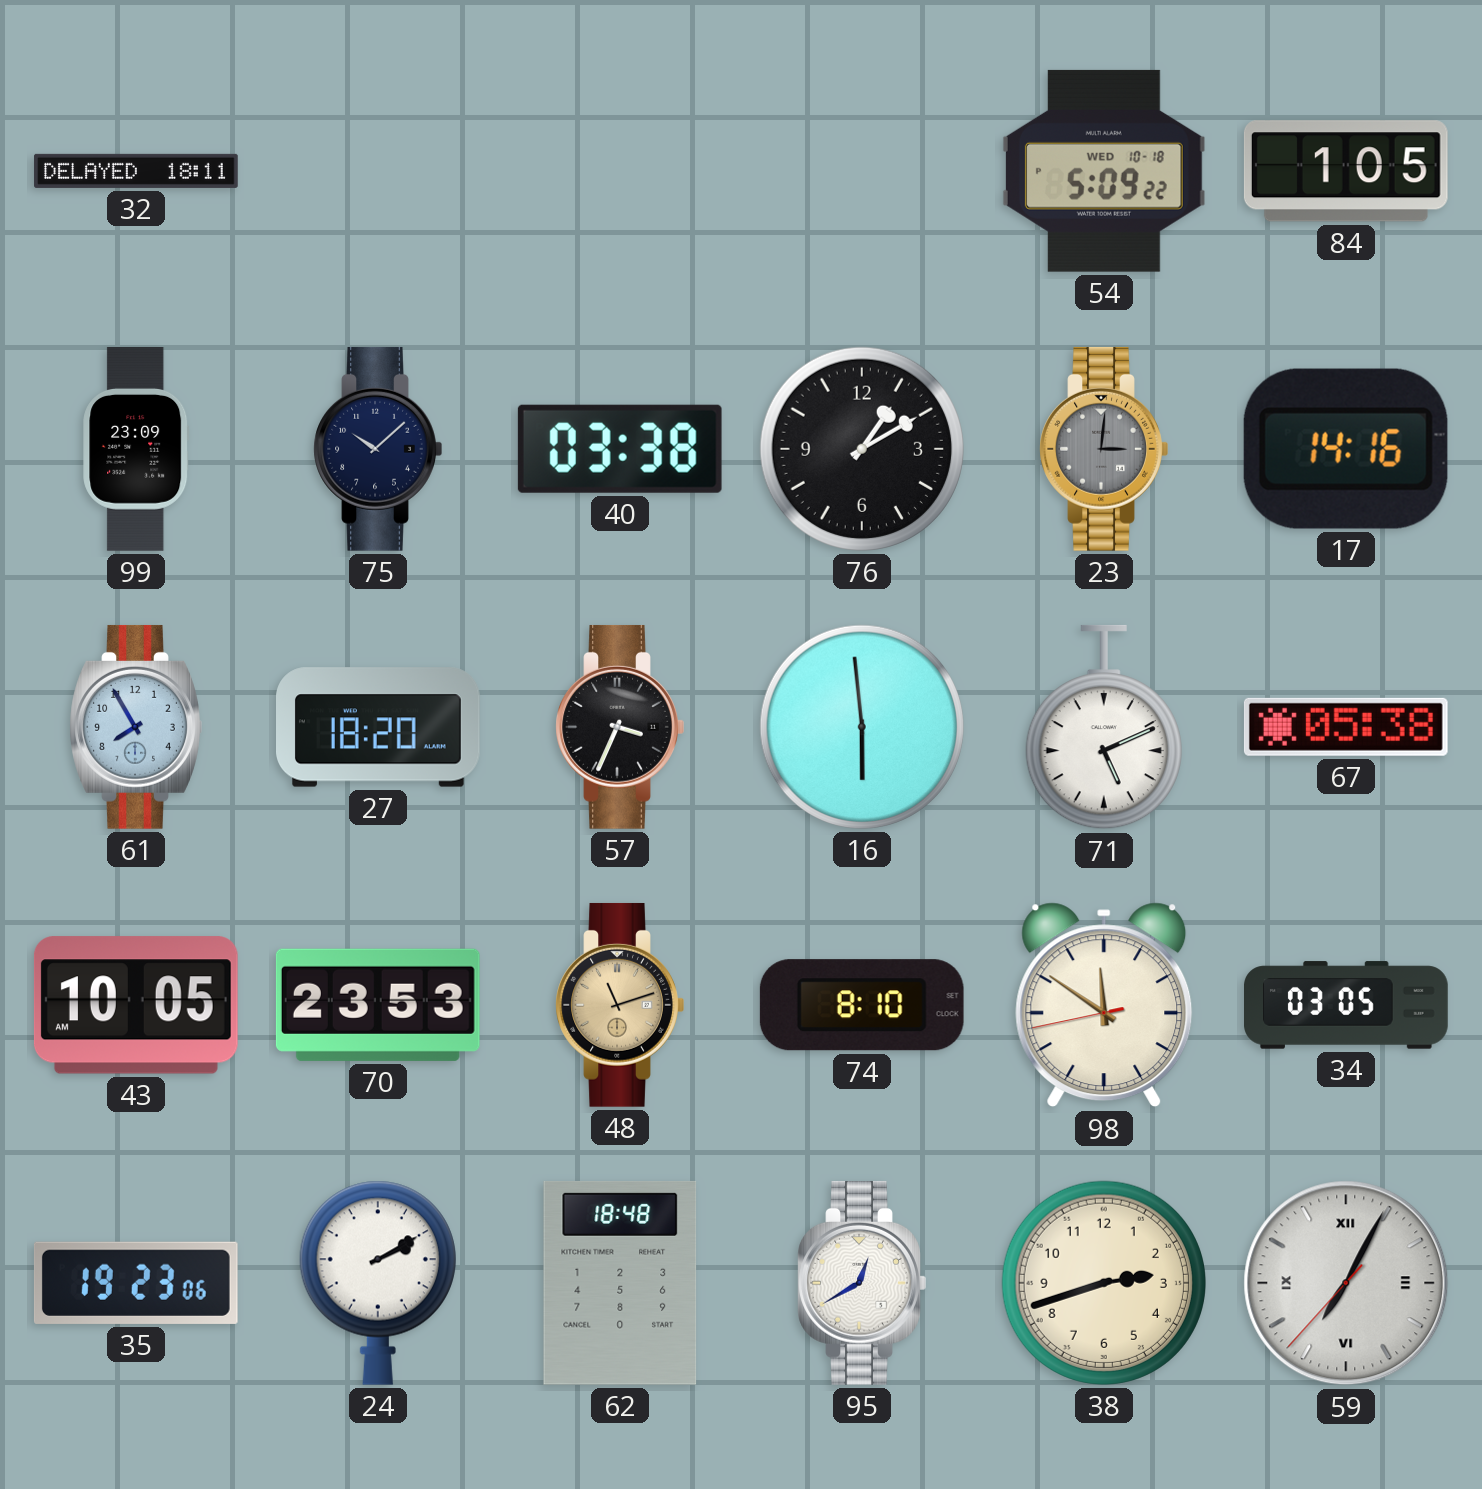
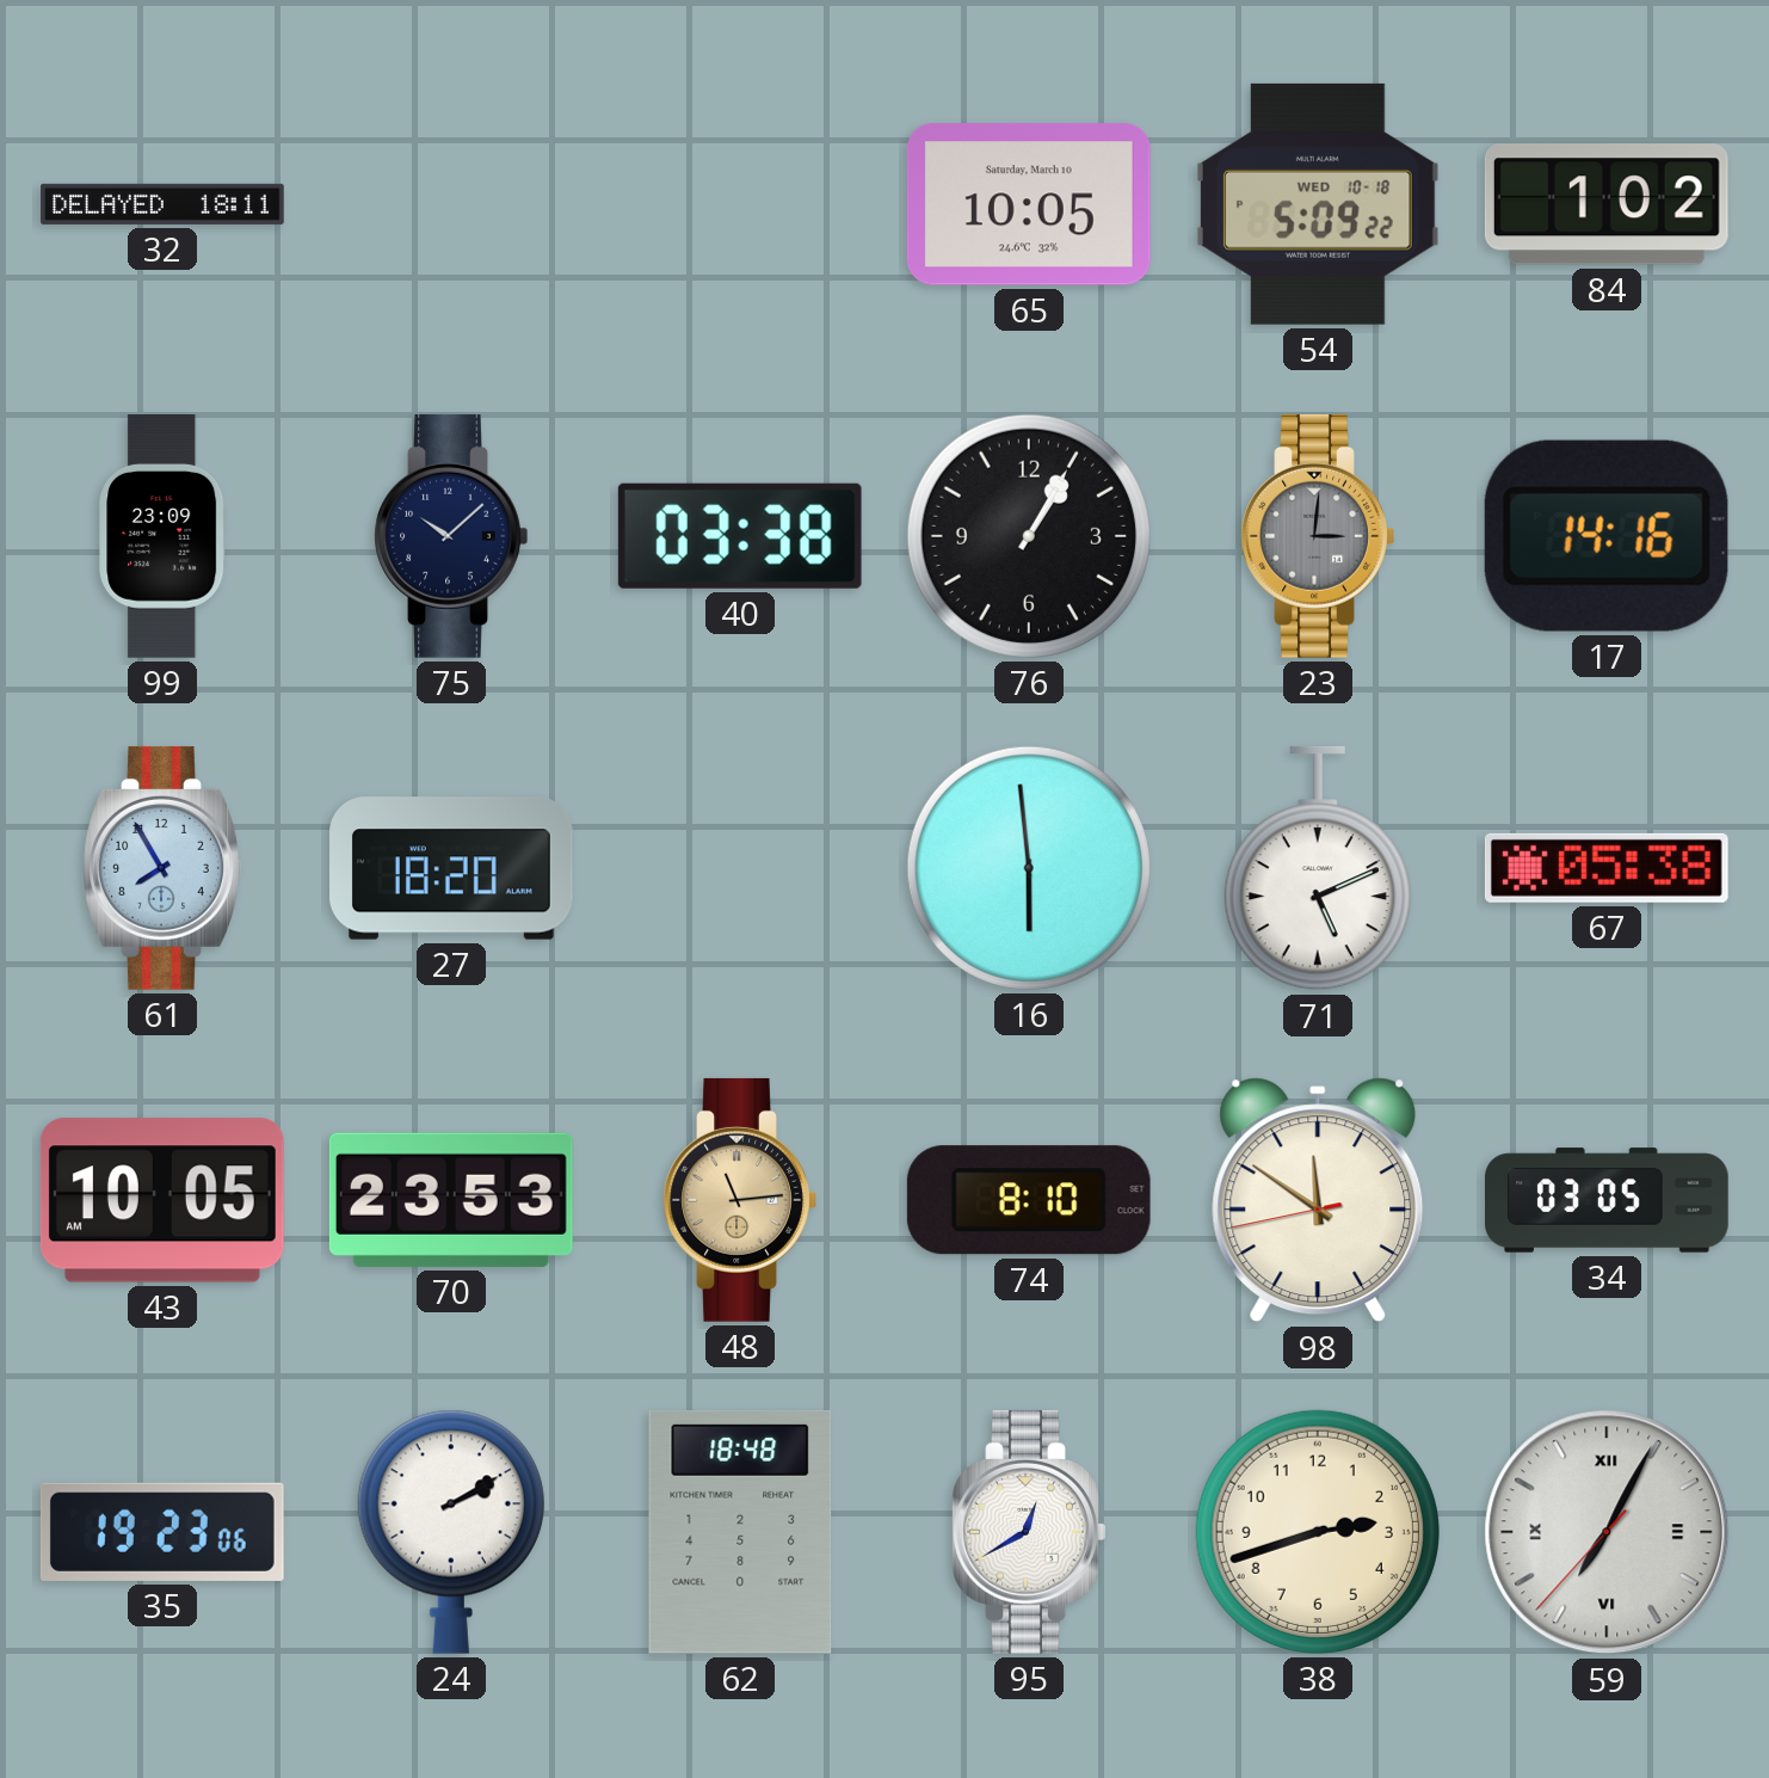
65: none -> 10:05 (1029, 204)
84: 1:05 -> 1:02 (1607, 204)
76: 1:10 -> 1:05 (1029, 536)
57: 3:34 -> none (620, 727)
48: 11:12 -> 11:14 (740, 1200)
